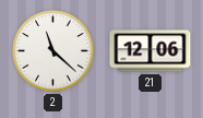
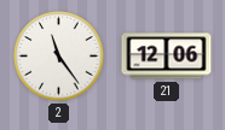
2: 11:22 -> 11:24 (59, 57)
